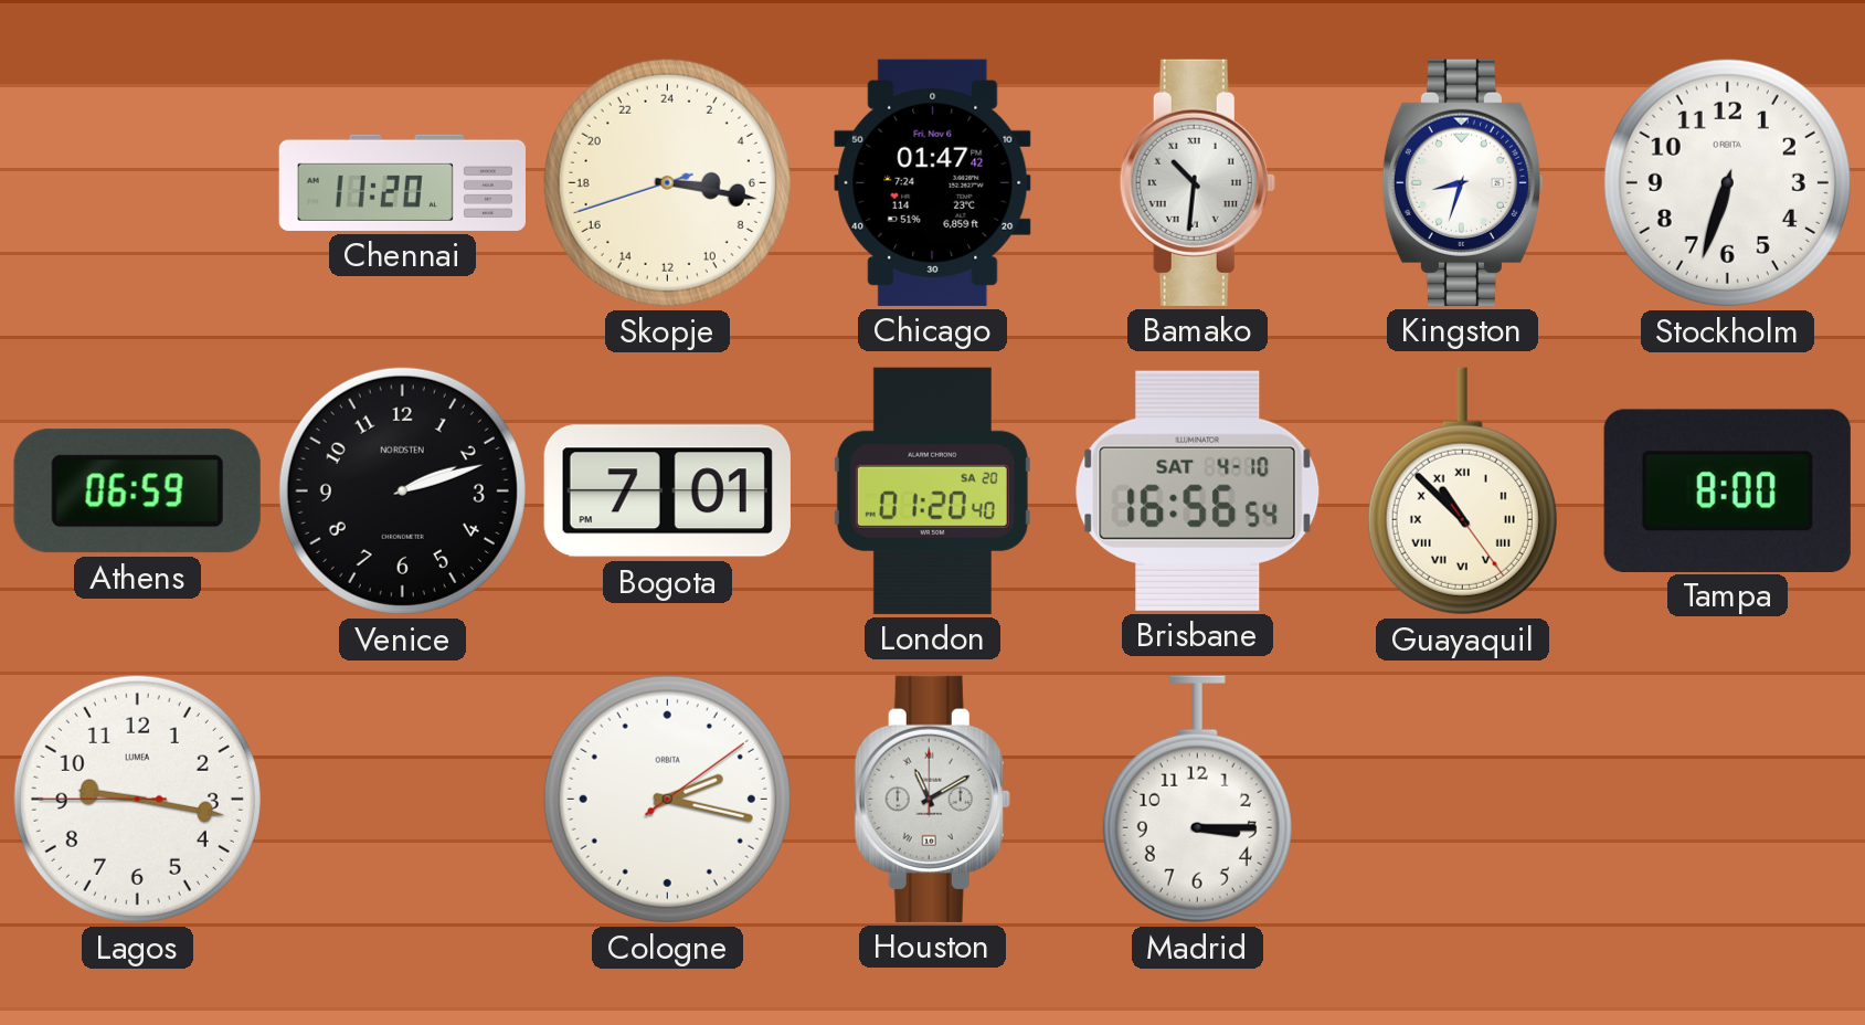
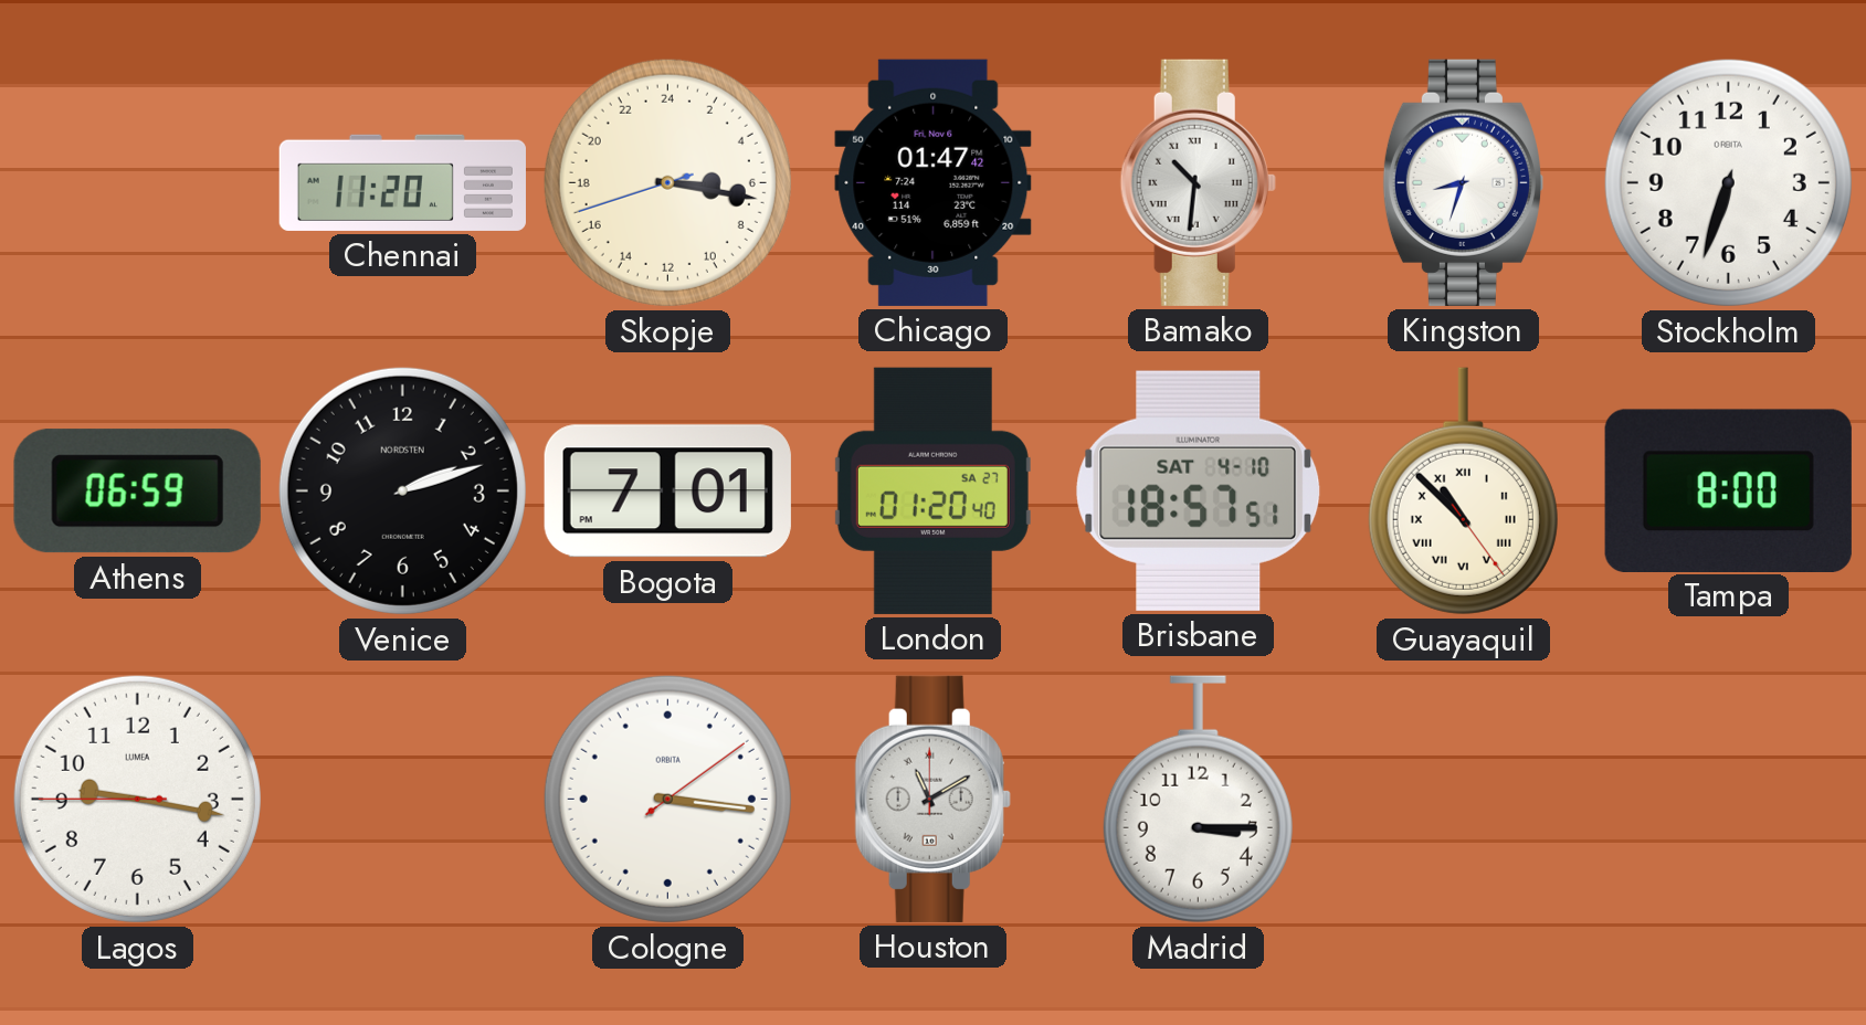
London date: SA 20 -> SA 27 (932, 490)
Brisbane: 16:56 -> 18:57 (1199, 490)
Cologne: 2:17 -> 3:16 (667, 799)
